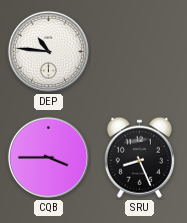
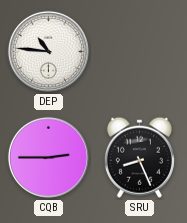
CQB: 3:45 -> 2:45 (48, 157)
